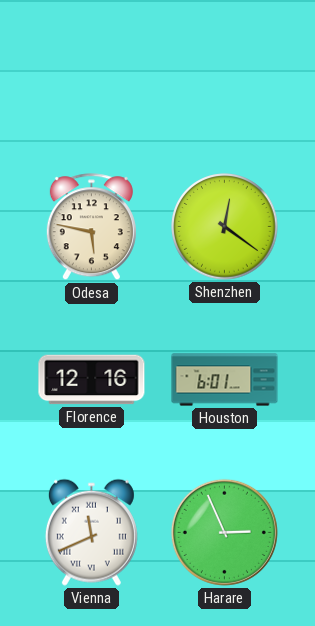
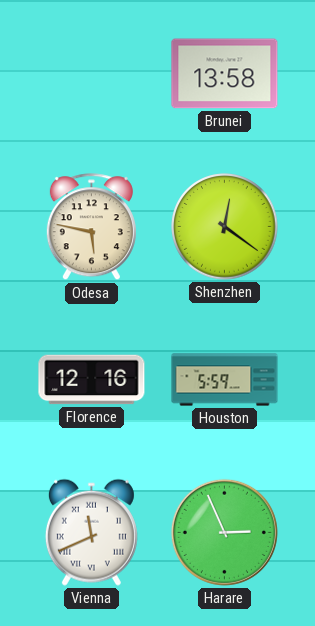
Brunei: none -> 13:58 (225, 74)
Houston: 6:01 -> 5:59 (225, 380)
